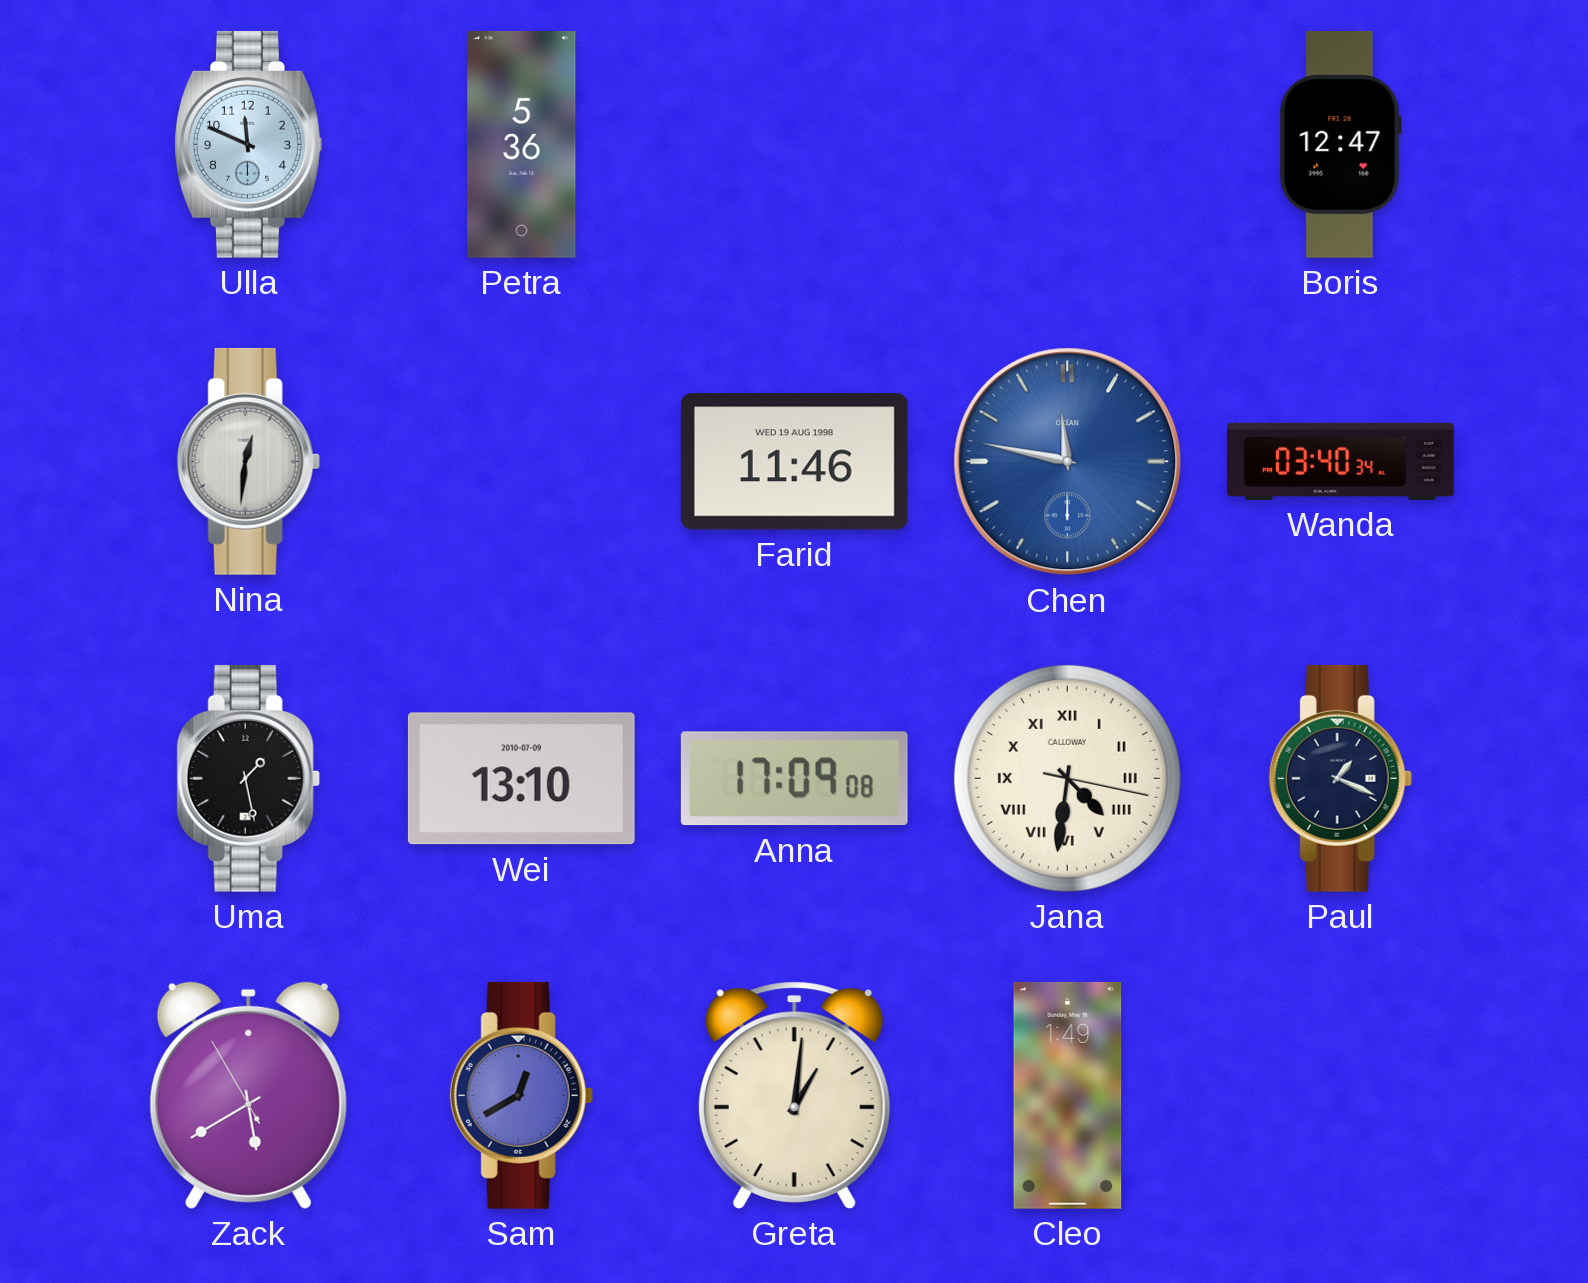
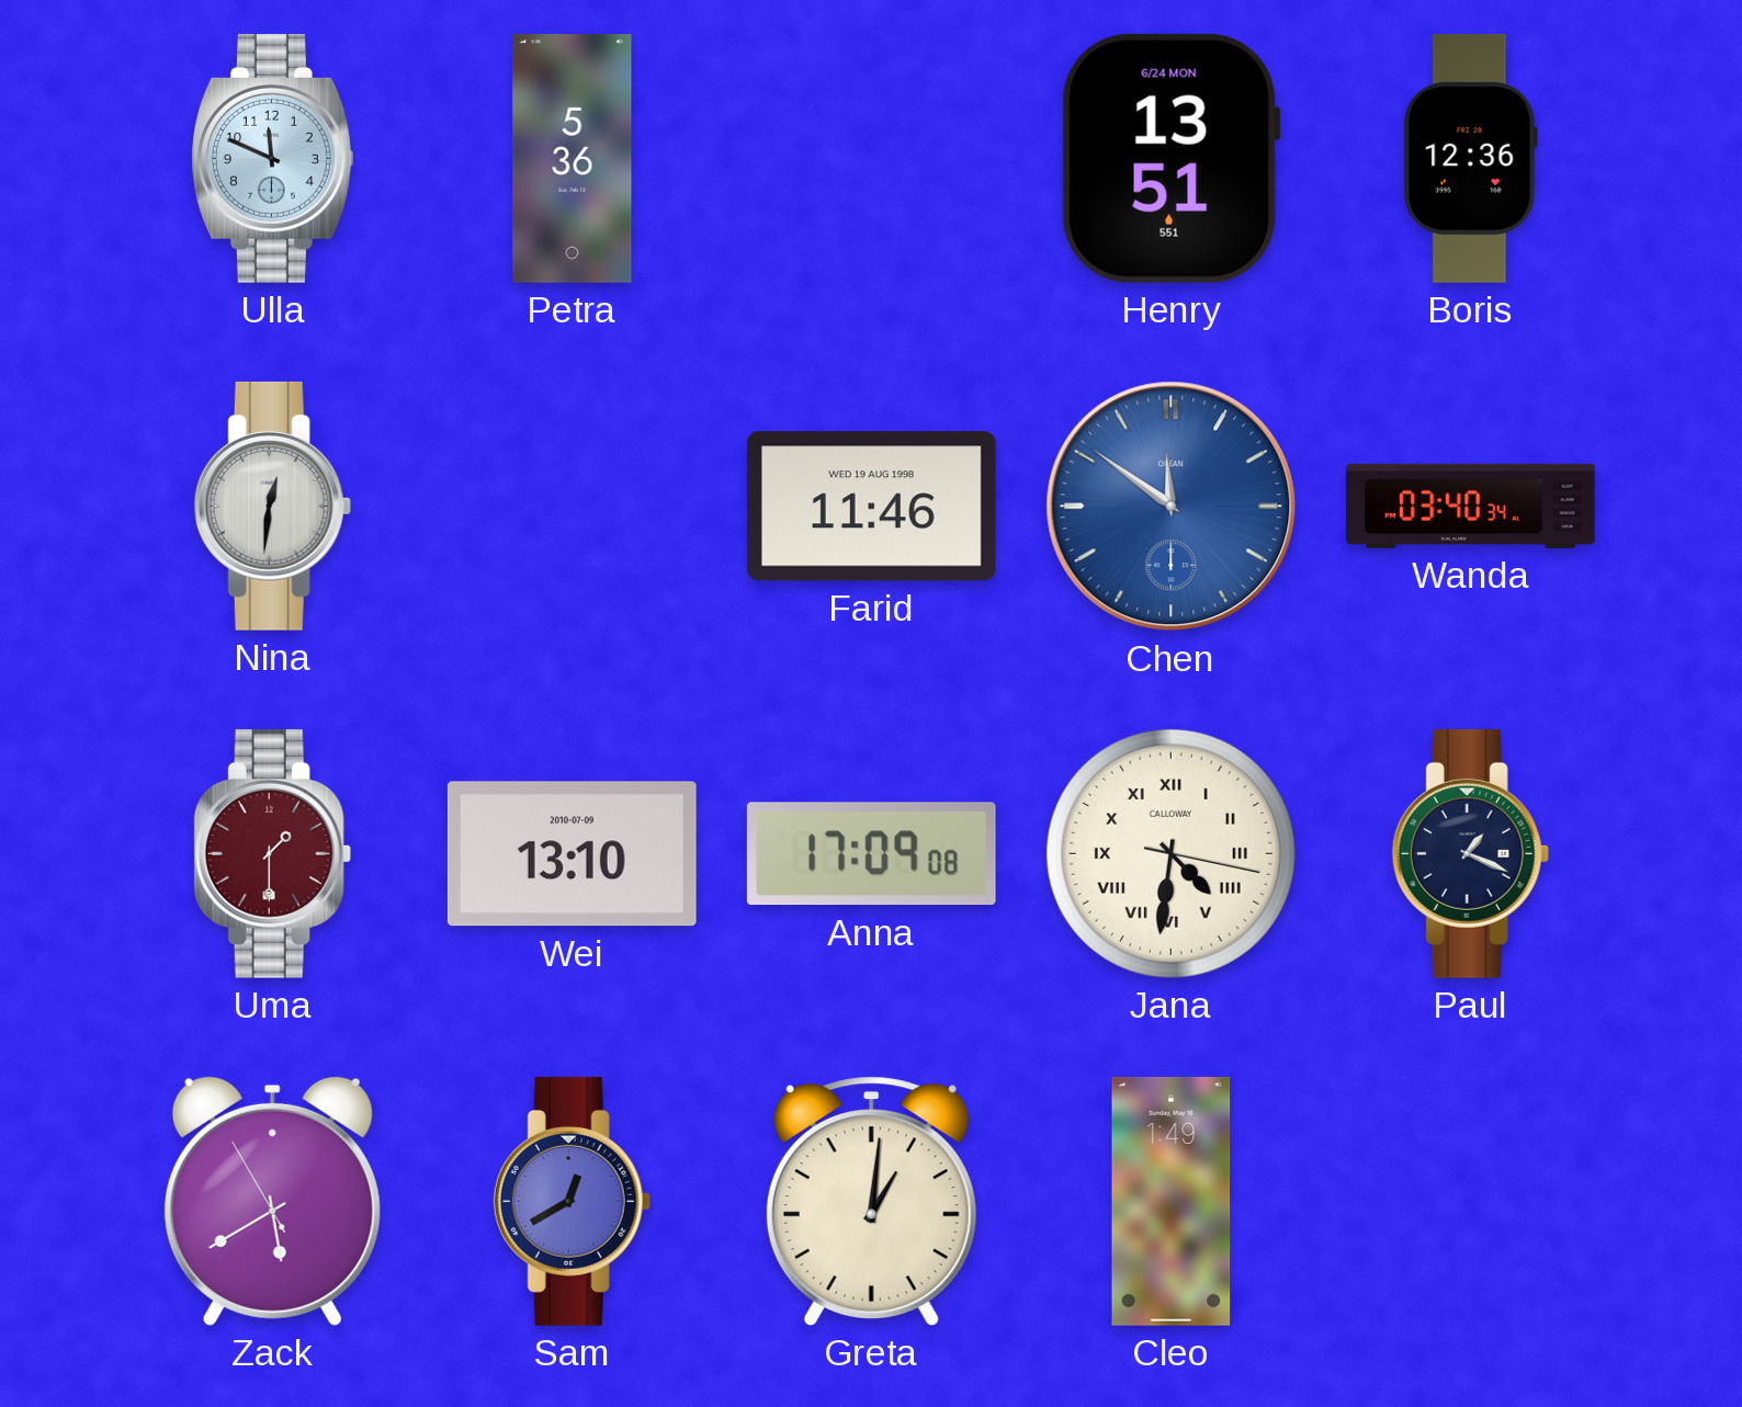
Henry: none -> 13:51 (1170, 158)
Boris: 12:47 -> 12:36 (1470, 158)
Chen: 11:47 -> 11:51 (1172, 507)
Uma: 1:28 -> 1:30 (272, 853)
Uma dial: black -> burgundy (272, 853)
